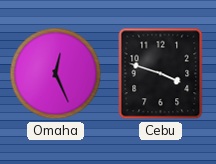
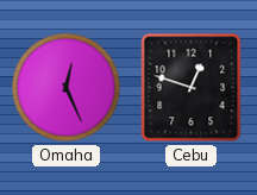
Cebu: 3:48 -> 12:48 (192, 88)
